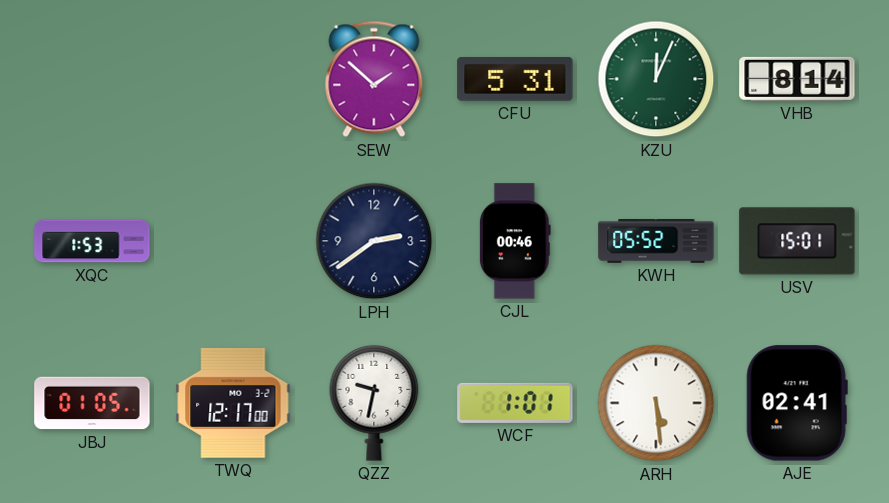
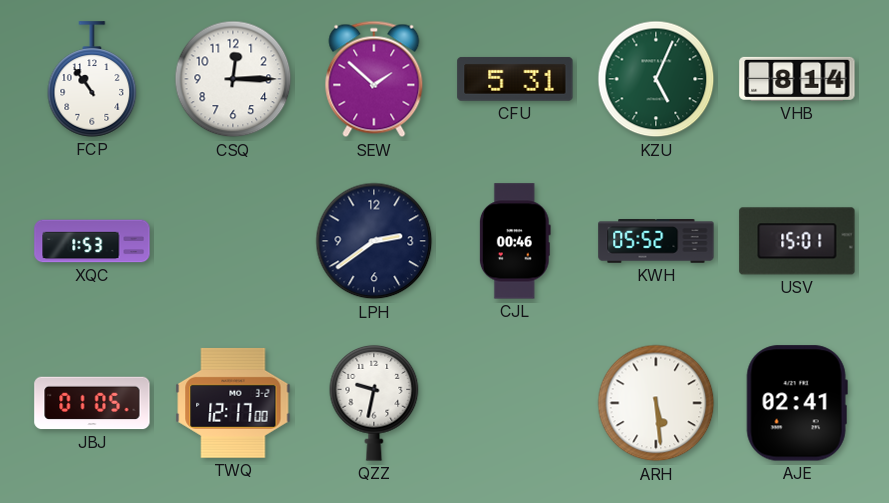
FCP: none -> 10:54 (92, 79)
CSQ: none -> 12:15 (233, 79)
KZU: 12:04 -> 5:04 (656, 79)
WCF: 1:01 -> none (515, 403)
